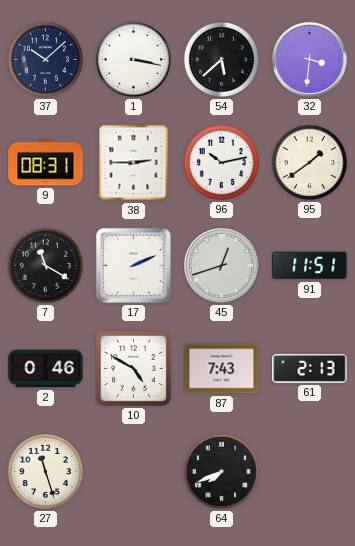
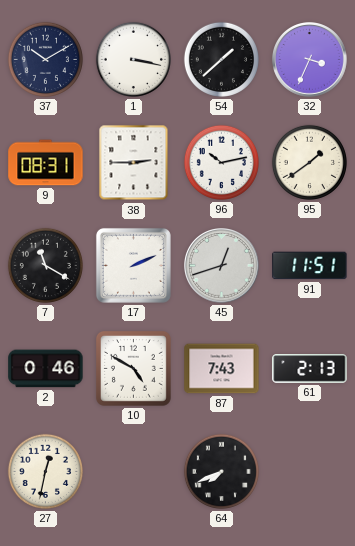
37: 10:08 -> 10:10 (45, 59)
54: 5:38 -> 1:38 (221, 59)
32: 3:31 -> 3:34 (310, 60)
27: 11:27 -> 12:32 (45, 471)
